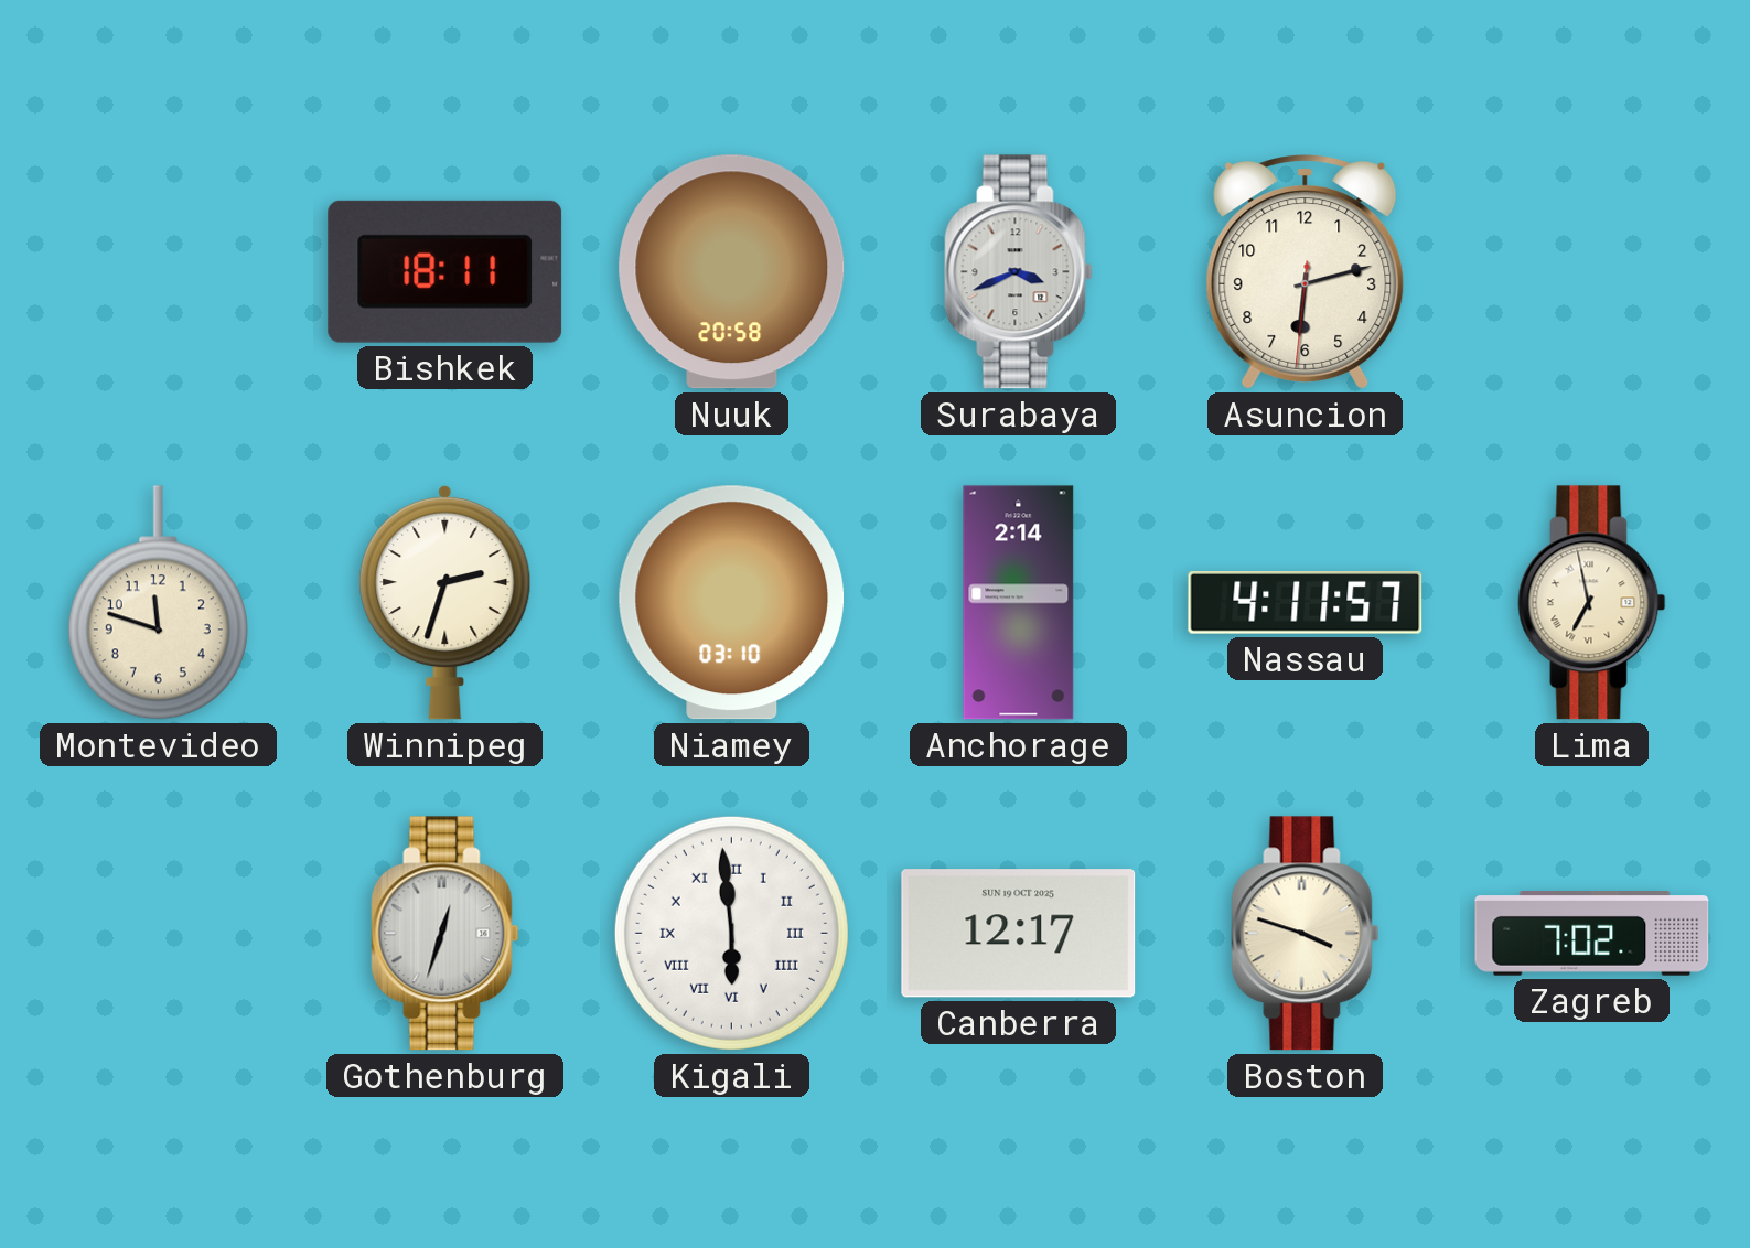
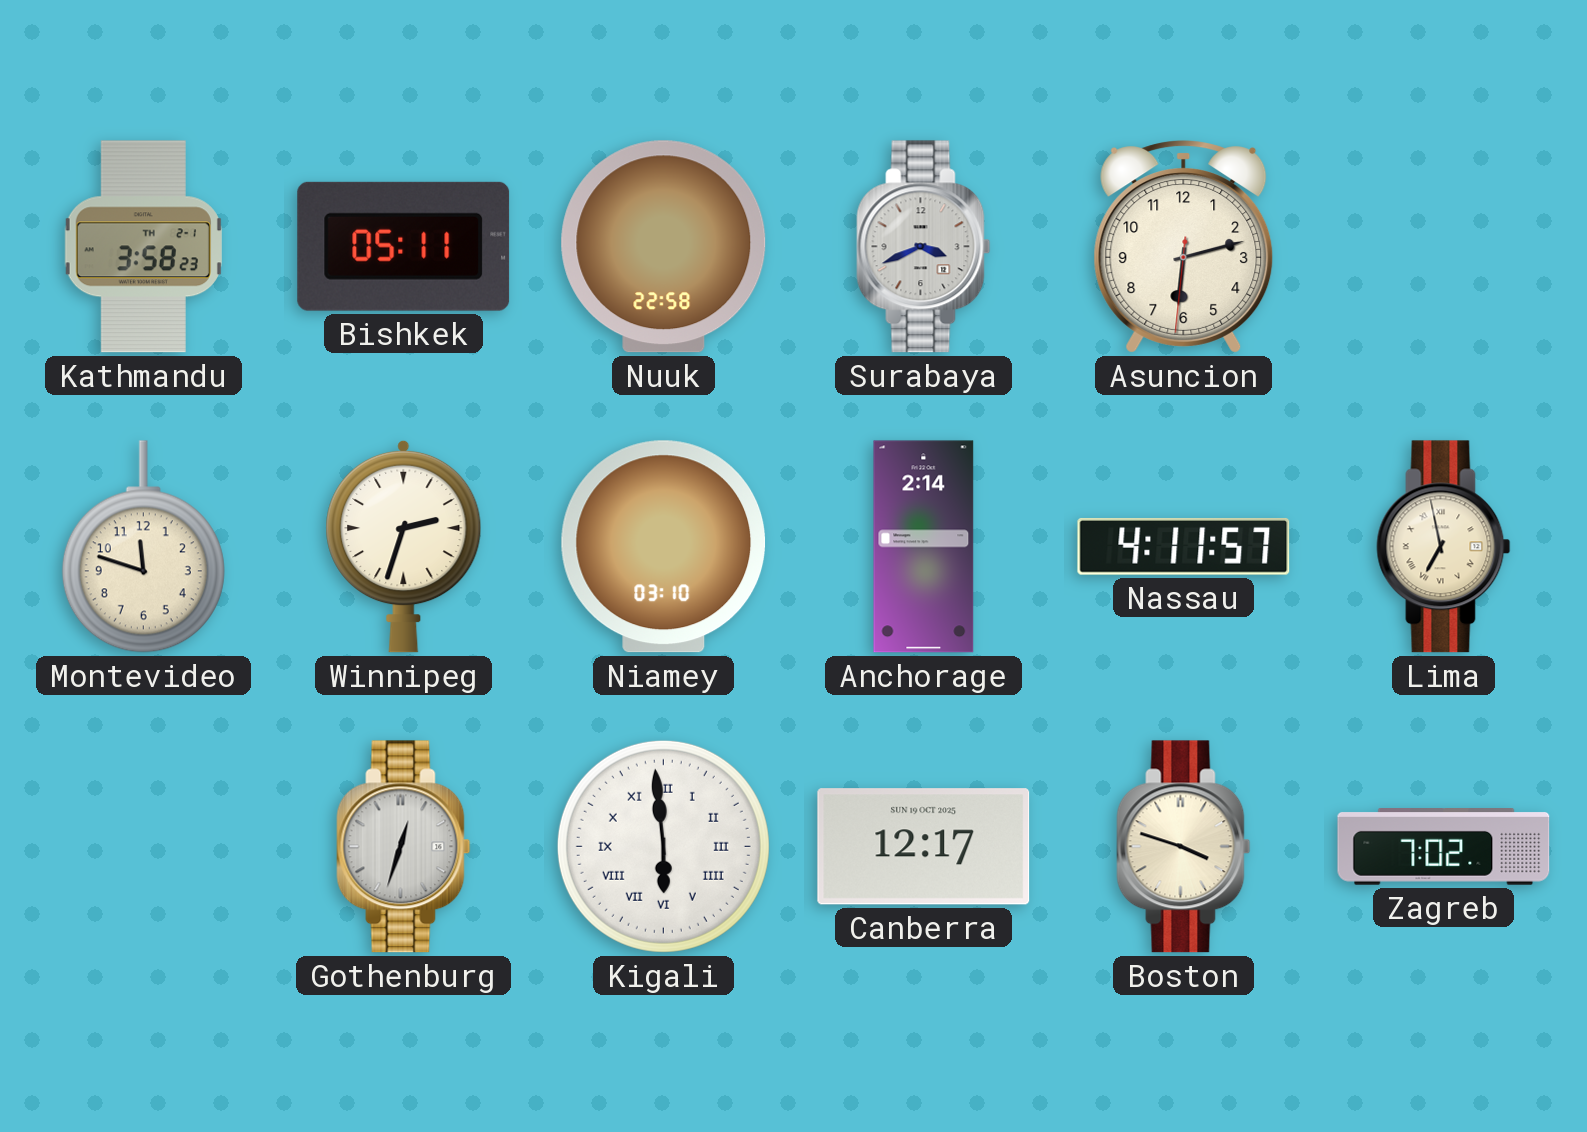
Kathmandu: none -> 3:58 (143, 247)
Bishkek: 18:11 -> 05:11 (404, 246)
Nuuk: 20:58 -> 22:58 (664, 247)
